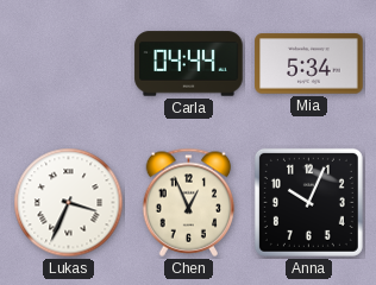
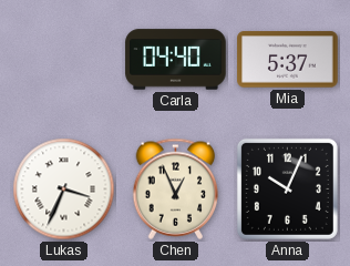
Carla: 04:44 -> 04:40 (176, 60)
Mia: 5:34 -> 5:37 (288, 60)
